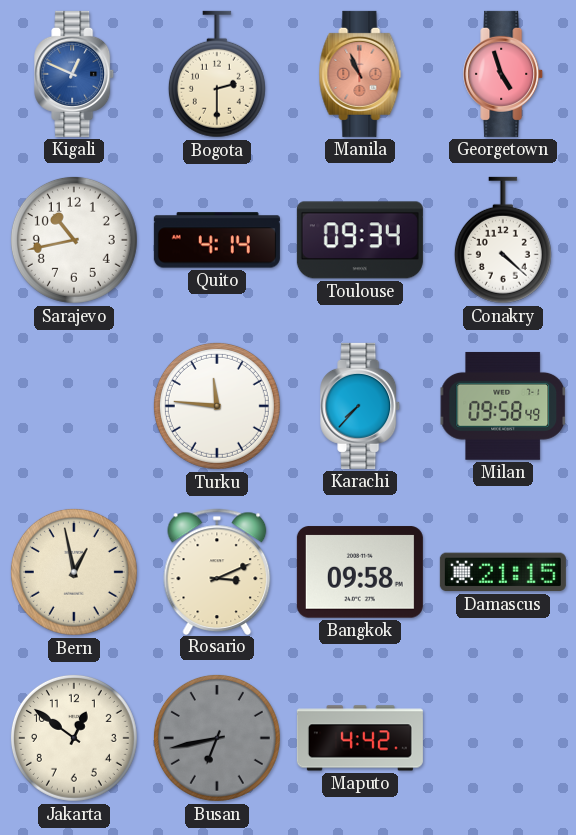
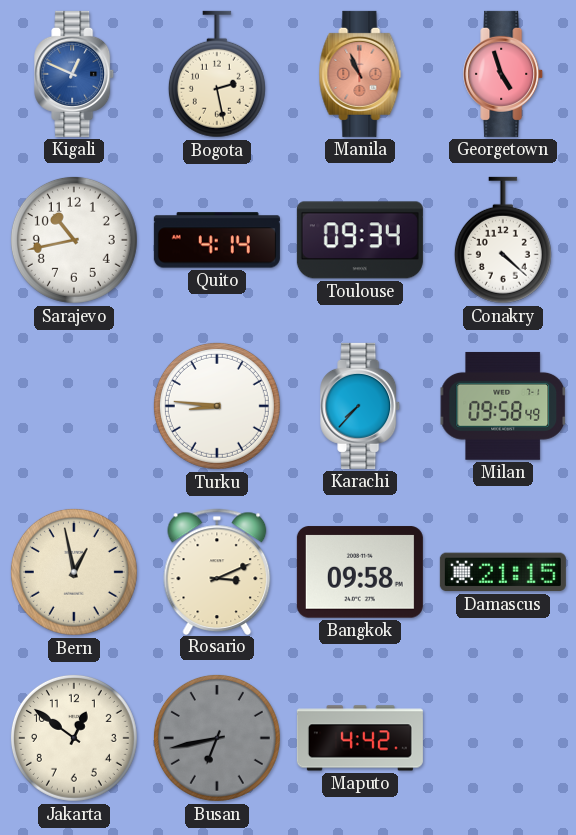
Bogota: 2:30 -> 2:28 (217, 74)
Turku: 11:46 -> 8:46 (217, 406)
